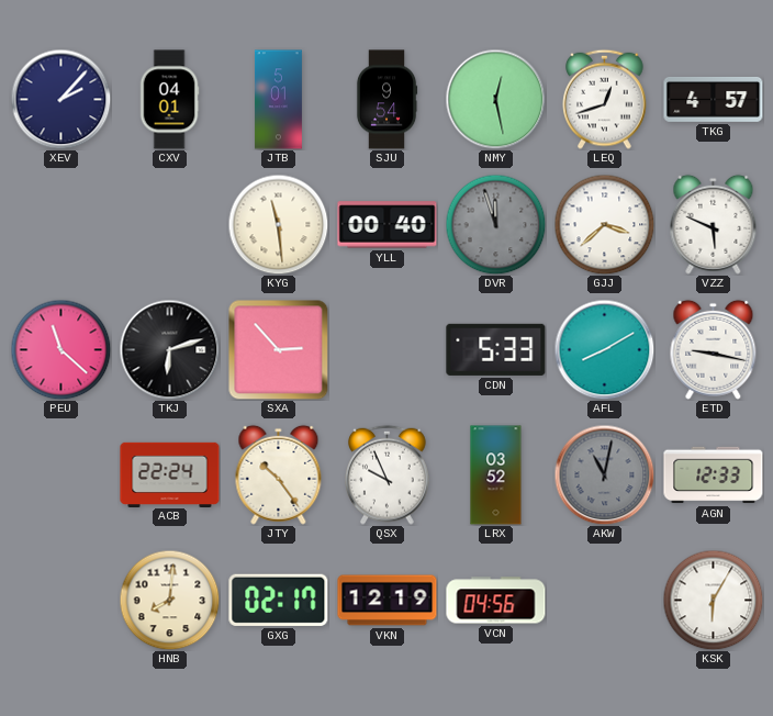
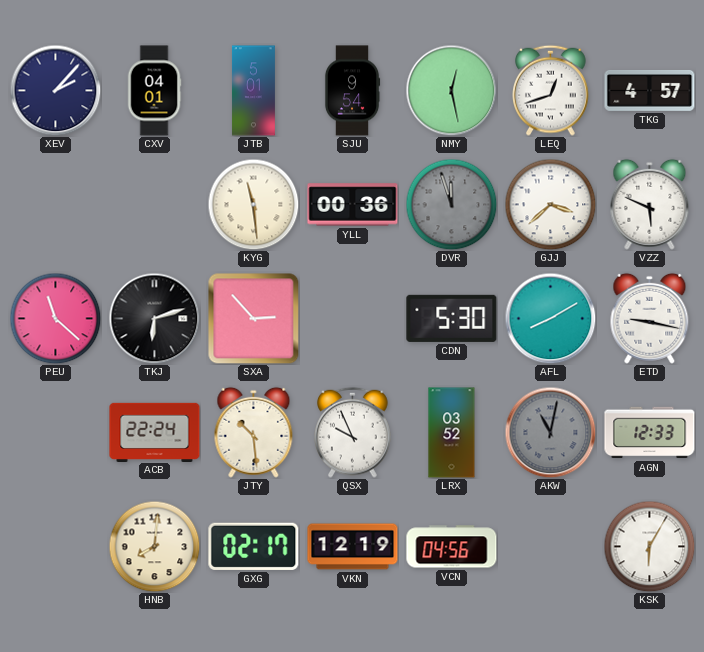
YLL: 00:40 -> 00:36 (353, 205)
CDN: 5:33 -> 5:30 (452, 318)
JTY: 10:24 -> 10:29 (254, 432)
